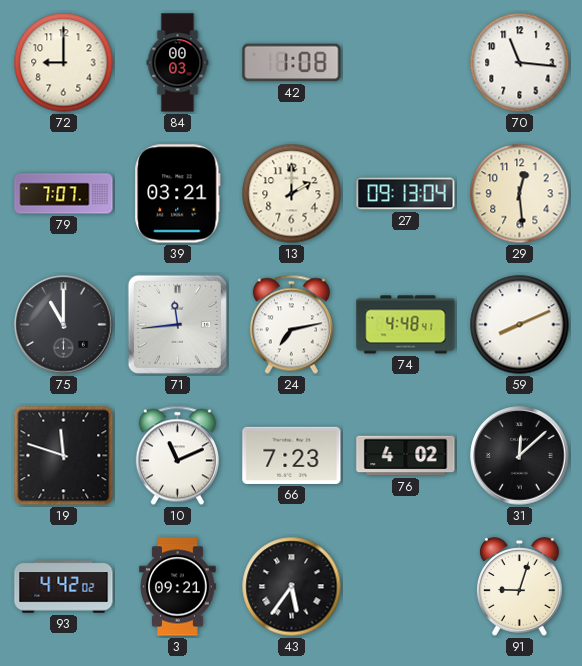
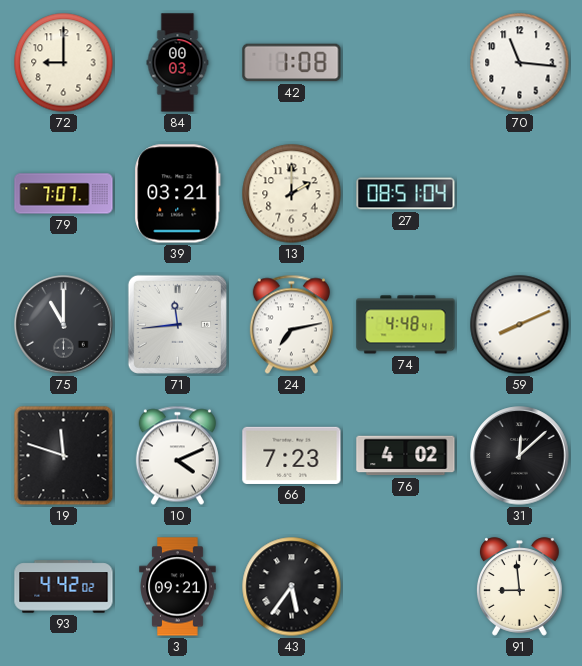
27: 09:13 -> 08:51 (406, 194)
29: 12:29 -> none (520, 194)
10: 11:11 -> 4:11 (177, 456)
91: 9:03 -> 8:59 (519, 587)
